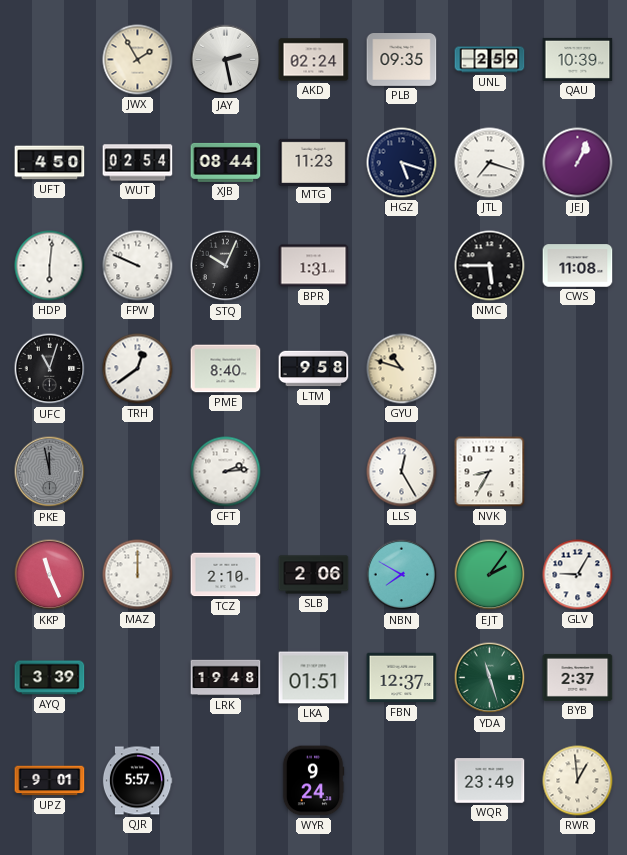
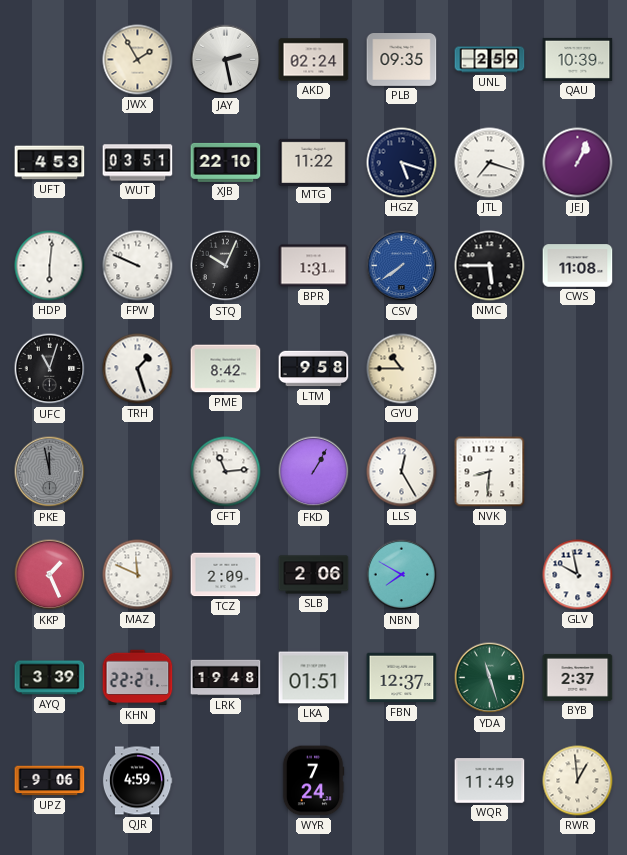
UFT: 4:50 -> 4:53 (50, 163)
WUT: 02:54 -> 03:51 (138, 163)
XJB: 08:44 -> 22:10 (226, 162)
MTG: 11:23 -> 11:22 (314, 162)
CSV: none -> 7:39 (402, 266)
TRH: 12:39 -> 1:27 (138, 369)
PME: 8:40 -> 8:42 (226, 369)
GYU: 10:48 -> 10:45 (402, 369)
CFT: 2:14 -> 11:14 (226, 472)
FKD: none -> 1:05 (314, 472)
NVK: 8:35 -> 8:31 (490, 472)
KKP: 11:26 -> 1:26 (50, 575)
MAZ: 12:00 -> 11:49 (138, 575)
TCZ: 2:10 -> 2:09 (226, 575)
EJT: 2:06 -> none (490, 575)
GLV: 9:05 -> 9:58 (578, 575)
KHN: none -> 22:21 (138, 678)
UPZ: 9:01 -> 9:06 (50, 781)
QJR: 5:57 -> 4:59 (137, 781)
WYR: 9:24 -> 7:24 (313, 781)
WQR: 23:49 -> 11:49 (490, 781)
